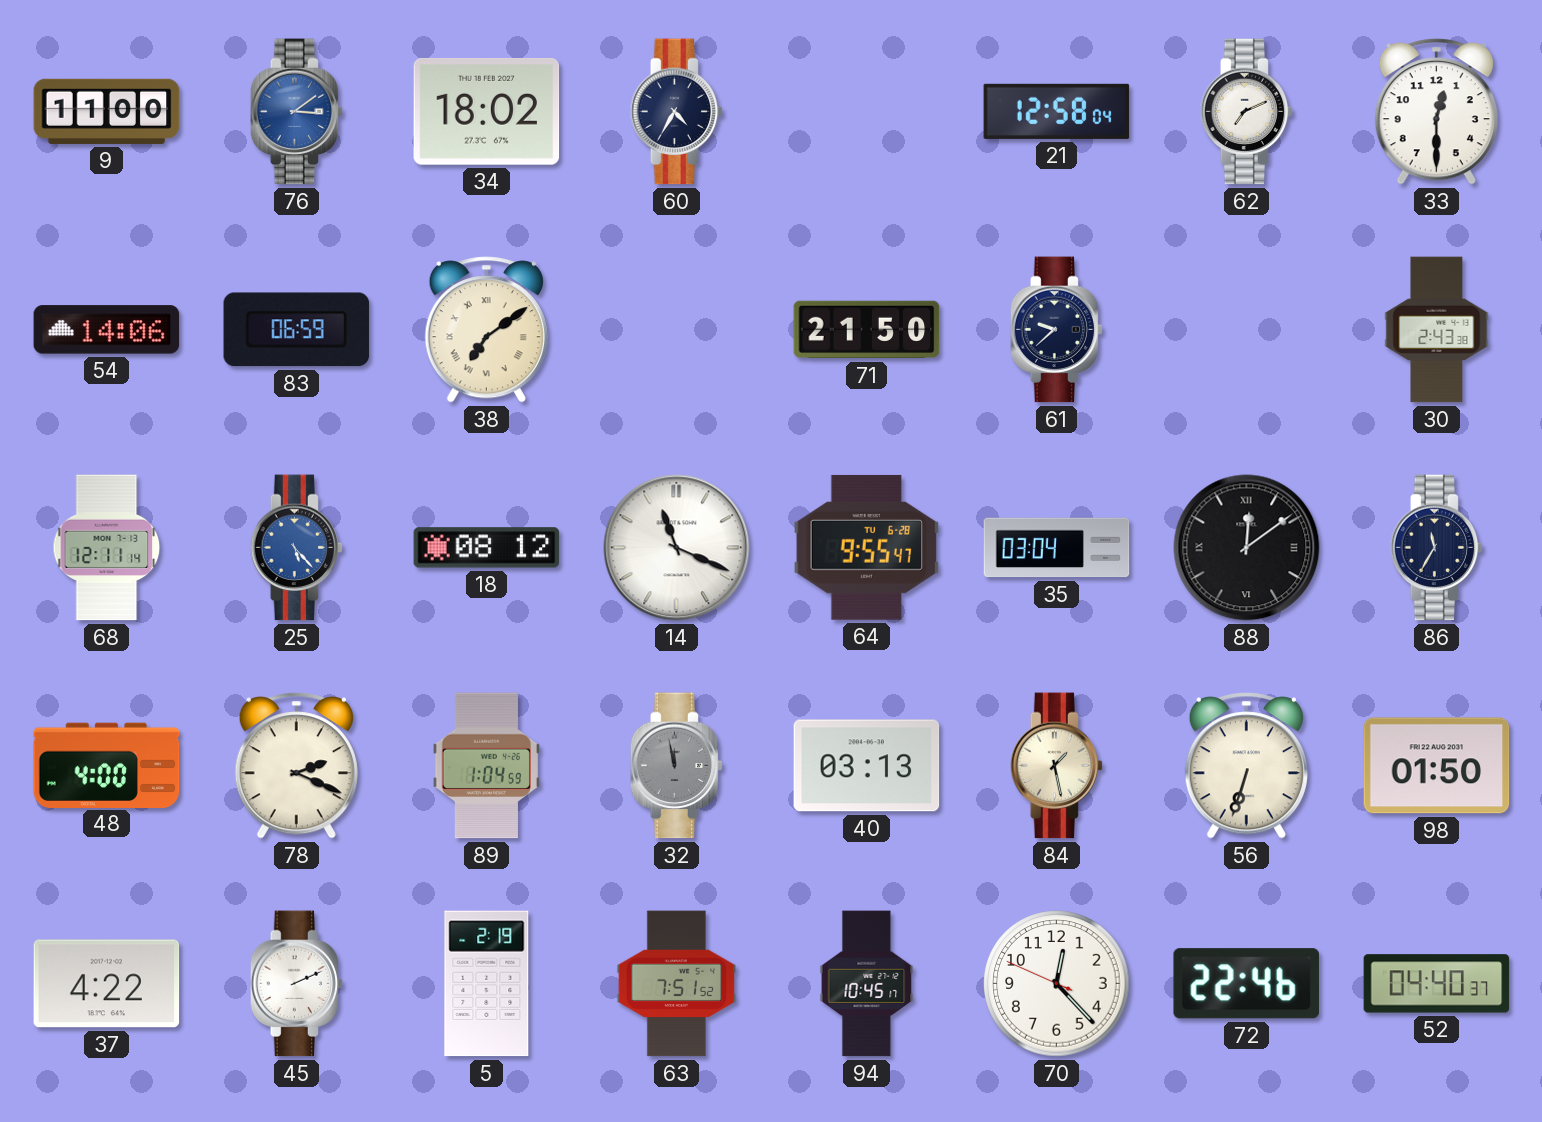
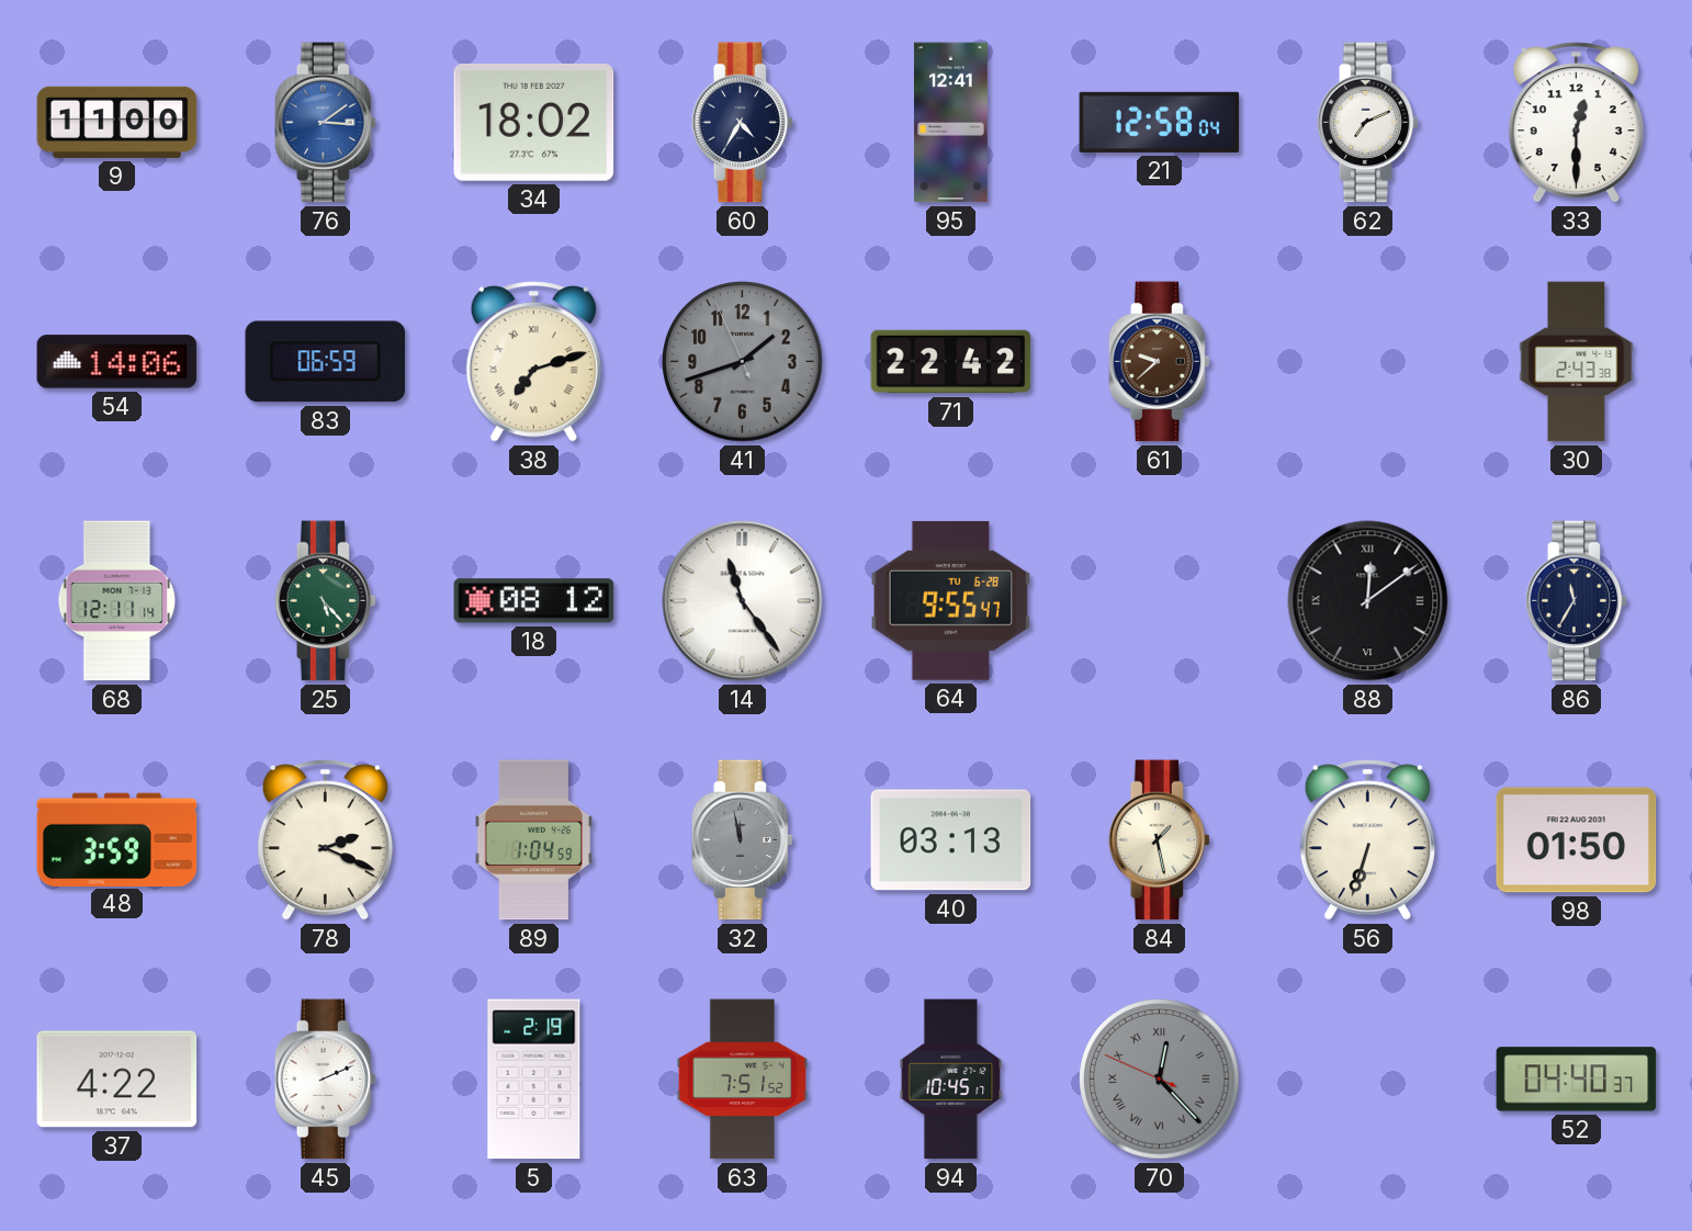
95: none -> 12:41 (950, 123)
38: 7:09 -> 7:12 (533, 362)
41: none -> 1:41 (743, 362)
71: 21:50 -> 22:42 (951, 362)
61 dial: navy -> brown (1160, 362)
25 dial: blue -> green (326, 601)
14: 11:19 -> 11:24 (743, 601)
35: 03:04 -> none (1057, 548)
48: 4:00 -> 3:59 (117, 839)
70 dial: white -> grey (1160, 1080)
70 numerals: Arabic -> Roman (1160, 1080)
72: 22:46 -> none (1246, 984)
